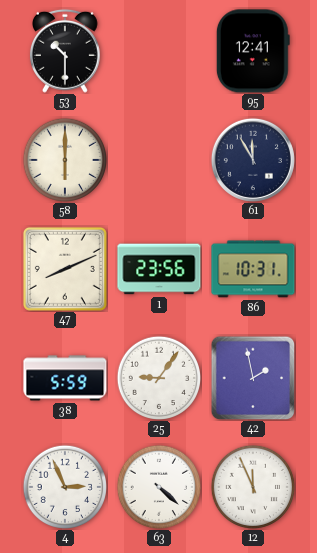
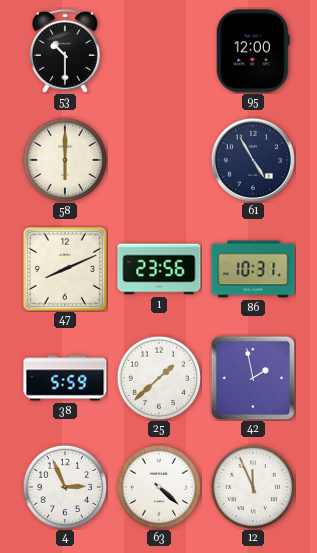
95: 12:41 -> 12:00 (253, 51)
61: 11:55 -> 4:55 (253, 160)
25: 9:06 -> 1:38 (158, 377)
